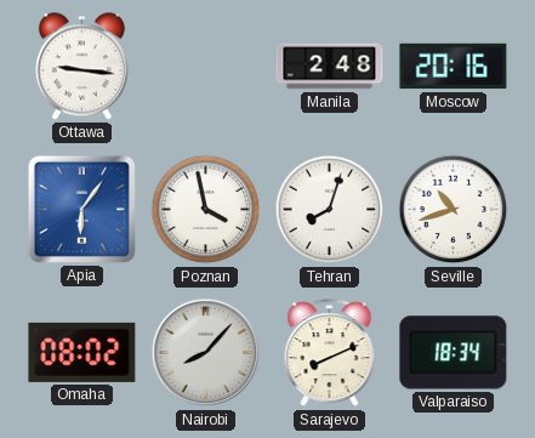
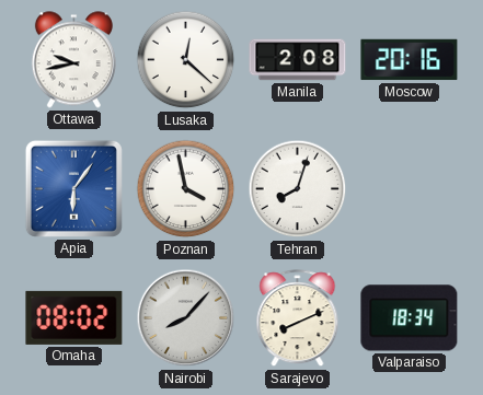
Ottawa: 9:16 -> 9:43 (73, 60)
Lusaka: none -> 12:22 (186, 60)
Manila: 2:48 -> 2:08 (298, 60)
Seville: 10:42 -> none (454, 210)
